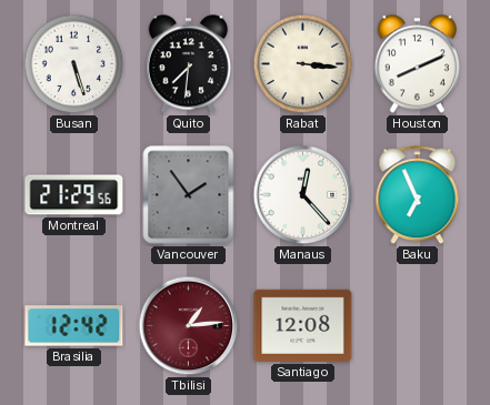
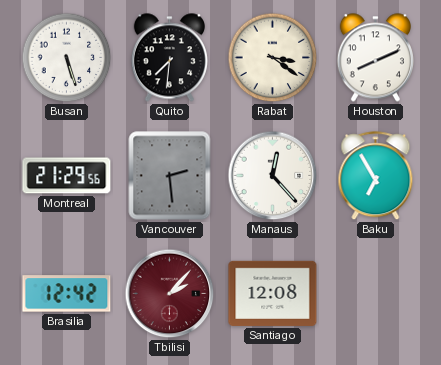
Rabat: 3:16 -> 3:21 (273, 58)
Vancouver: 1:54 -> 2:29 (170, 176)
Baku: 6:56 -> 6:55 (376, 176)
Tbilisi: 1:14 -> 2:07 (170, 294)
